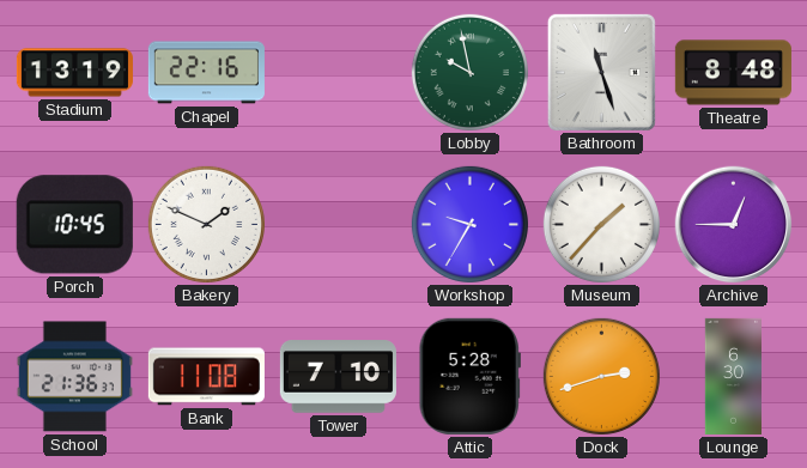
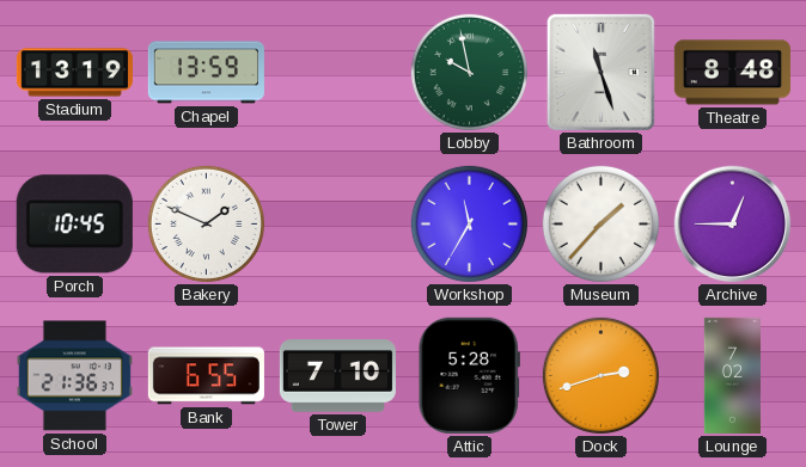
Chapel: 22:16 -> 13:59 (206, 73)
Workshop: 9:35 -> 11:35 (469, 223)
Bank: 11:08 -> 6:55 (206, 376)
Lounge: 6:30 -> 7:02 (732, 375)
